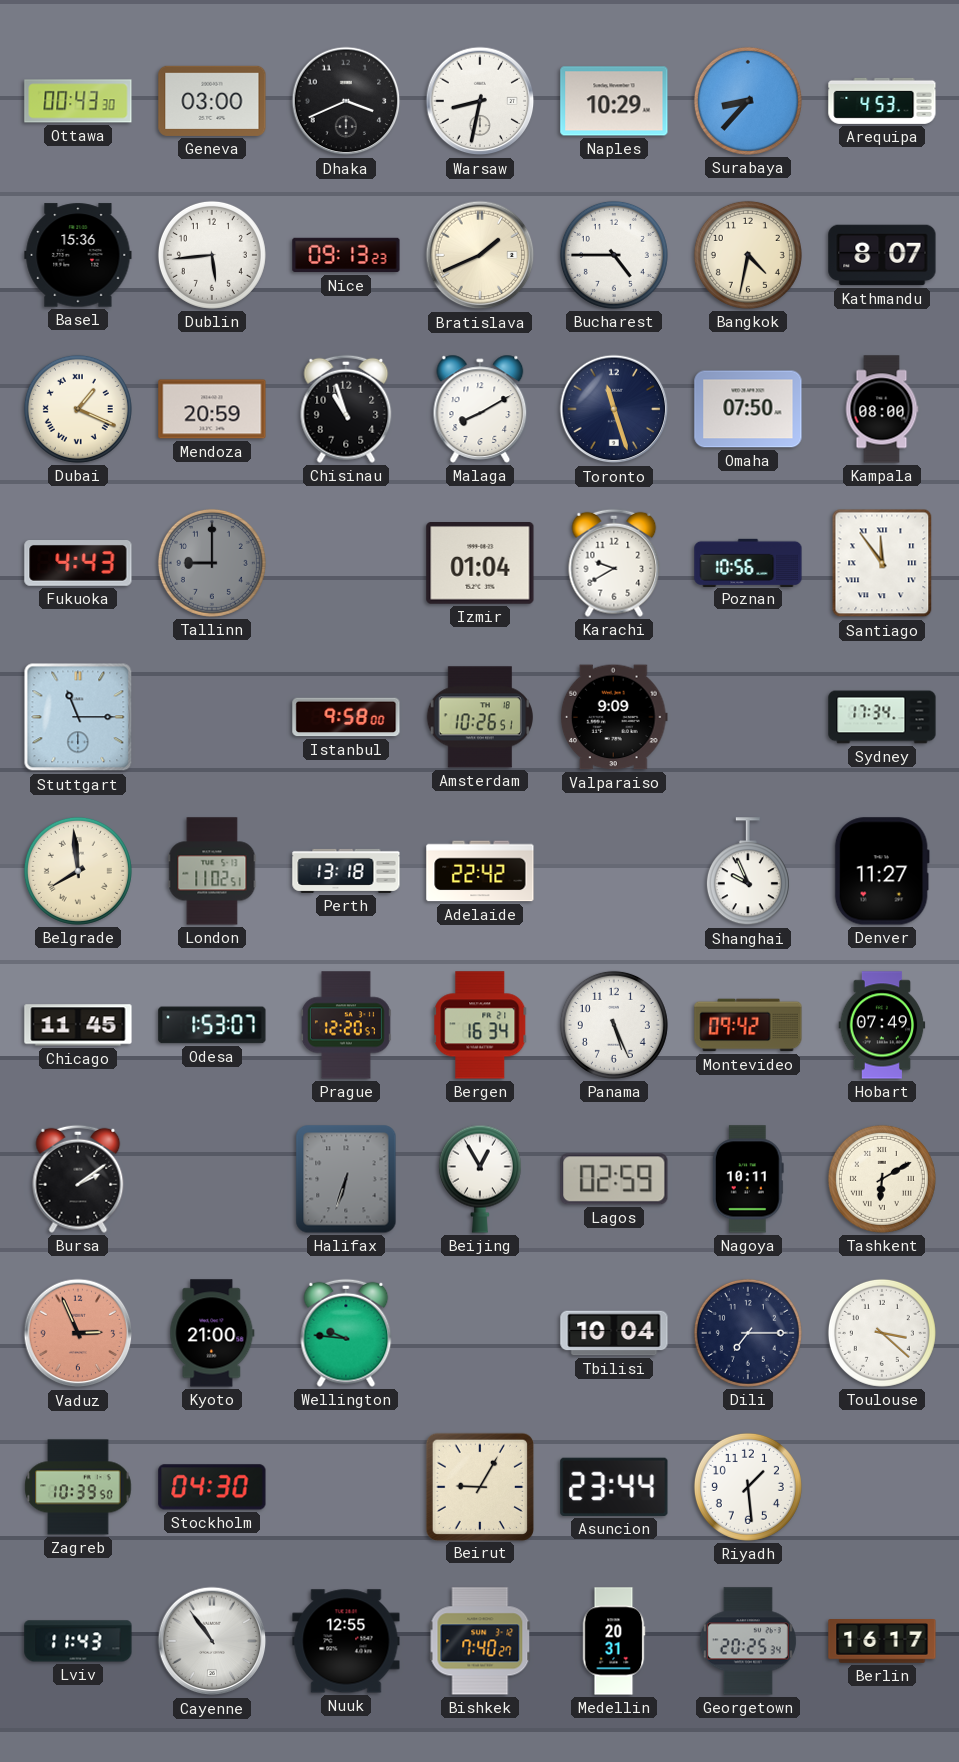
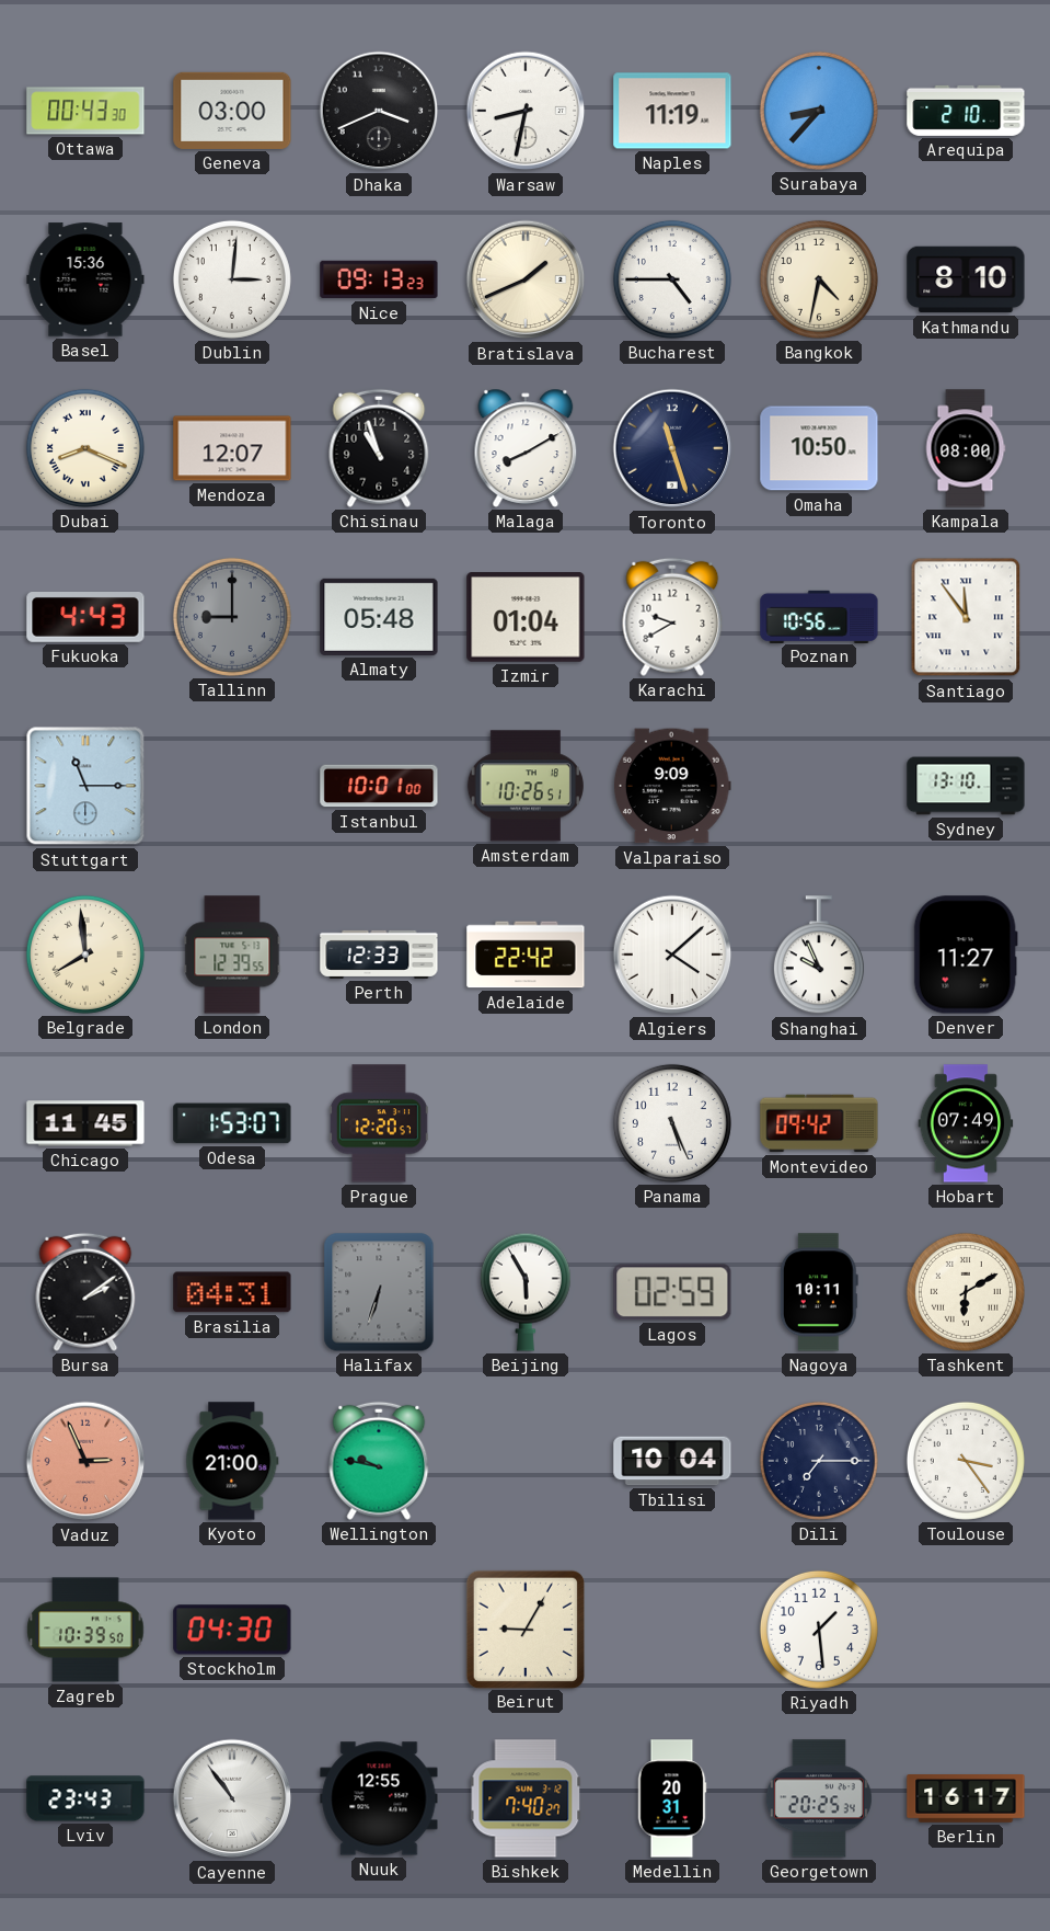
Naples: 10:29 -> 11:19 (672, 111)
Arequipa: 4:53 -> 2:10 (966, 111)
Dublin: 5:44 -> 3:01 (232, 279)
Kathmandu: 8:07 -> 8:10 (966, 279)
Dubai: 1:19 -> 8:19 (85, 448)
Mendoza: 20:59 -> 12:07 (232, 448)
Omaha: 07:50 -> 10:50 (819, 448)
Almaty: none -> 05:48 (379, 617)
Istanbul: 9:58 -> 10:01 (379, 786)
Sydney: 17:34 -> 13:10 (966, 786)
London: 11:02 -> 12:39 (232, 955)
Perth: 13:18 -> 12:33 (379, 955)
Algiers: none -> 4:08 (672, 955)
Bergen: 16:34 -> none (480, 1025)
Brasilia: none -> 04:31 (232, 1292)
Beijing: 12:55 -> 5:55 (526, 1292)
Wellington: 9:46 -> 9:47 (379, 1461)
Toulouse: 3:22 -> 3:24 (966, 1461)
Asuncion: 23:44 -> none (614, 1487)
Lviv: 11:43 -> 23:43 (85, 1798)
